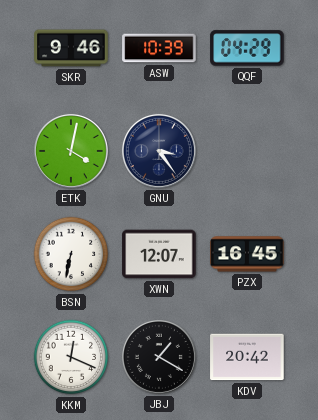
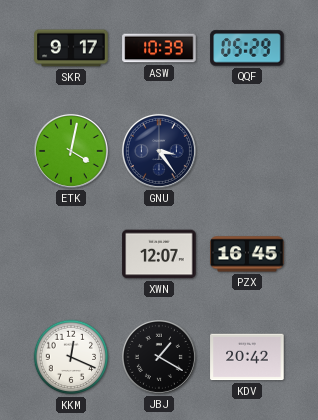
SKR: 9:46 -> 9:17 (71, 48)
QQF: 04:29 -> 05:29 (247, 48)
BSN: 6:32 -> none (71, 254)
